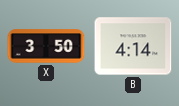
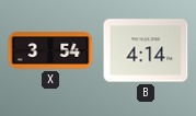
X: 3:50 -> 3:54 (50, 50)
